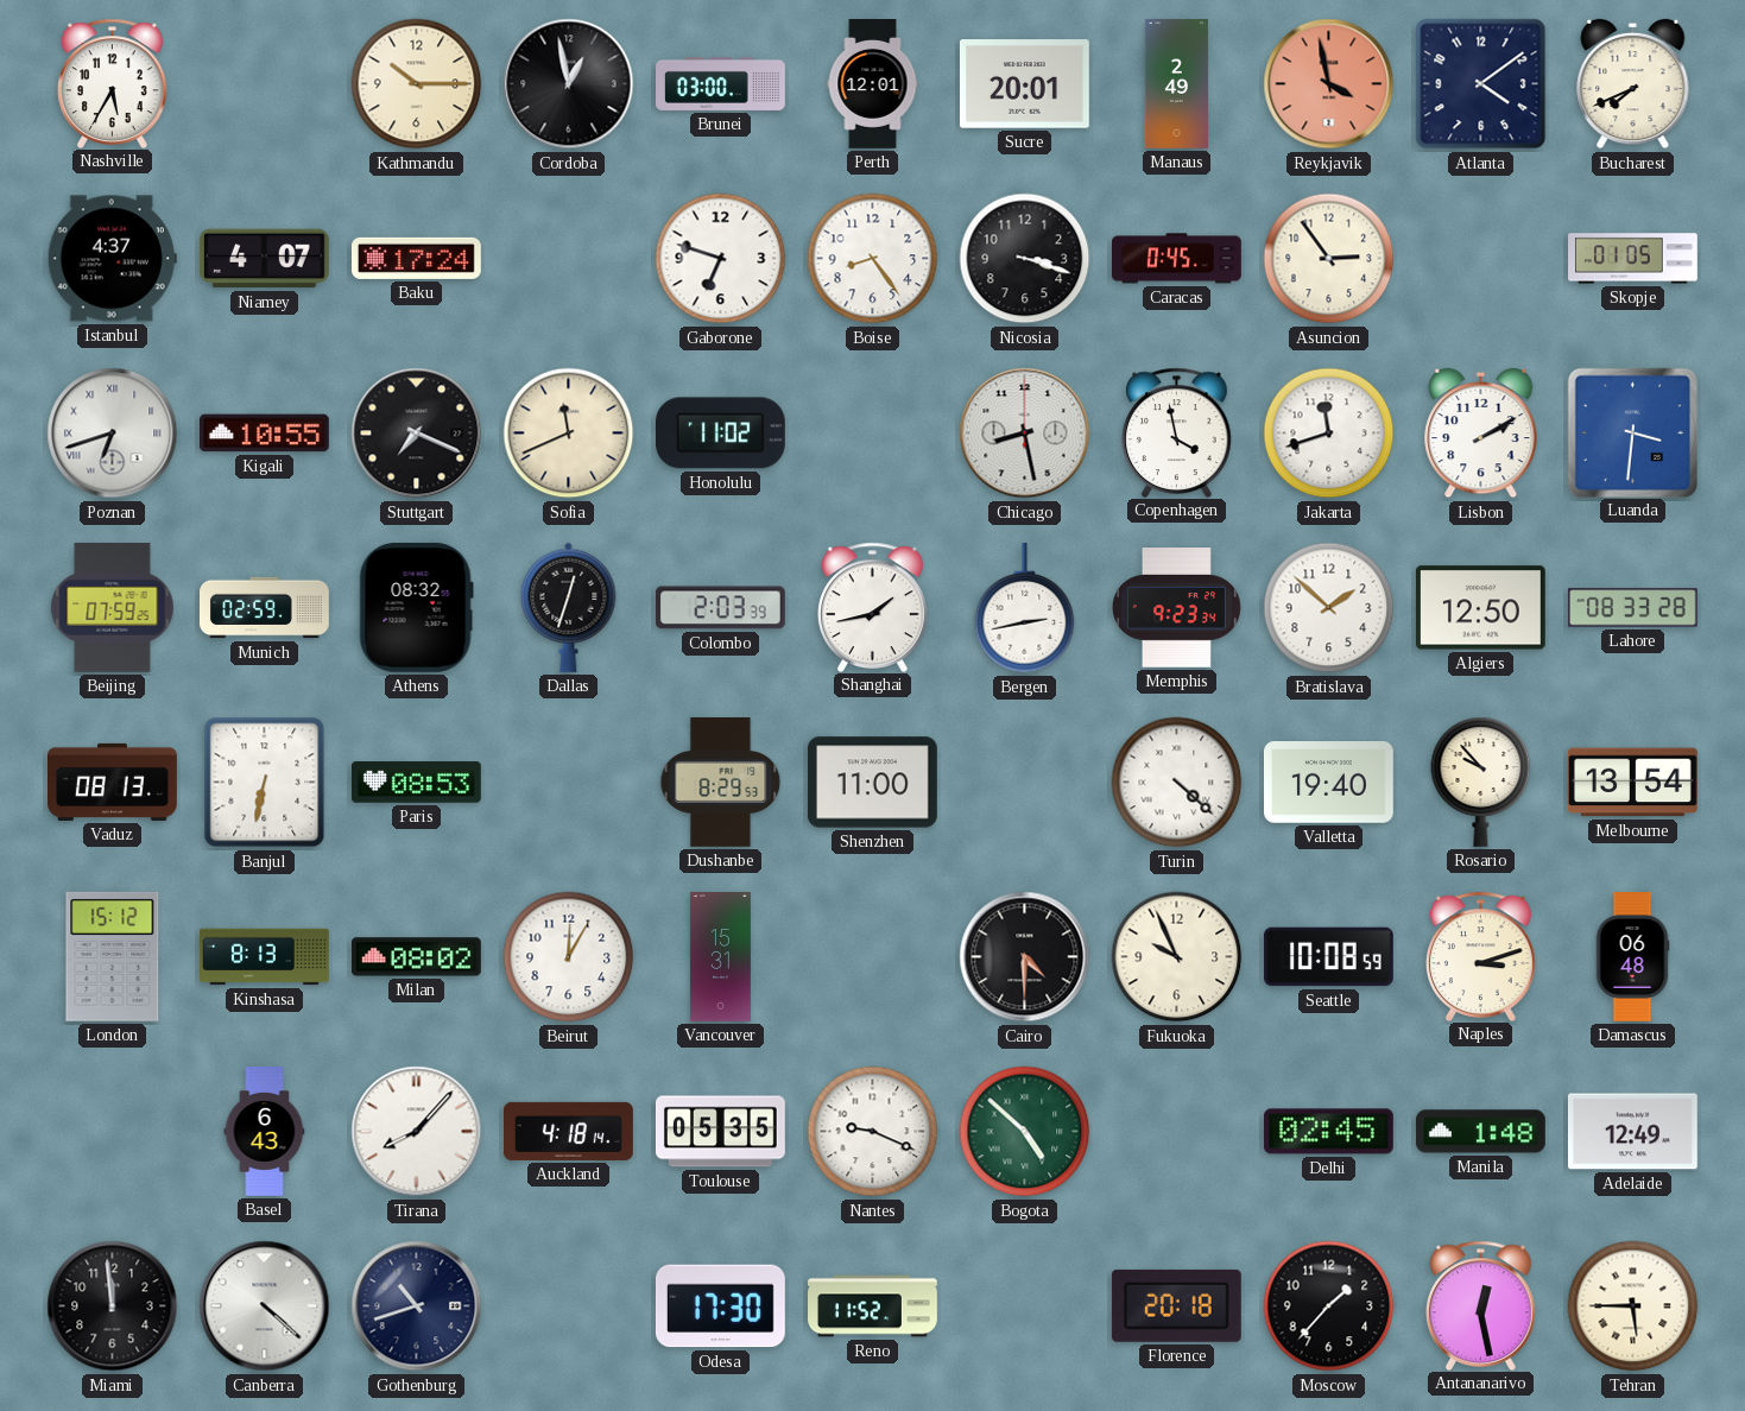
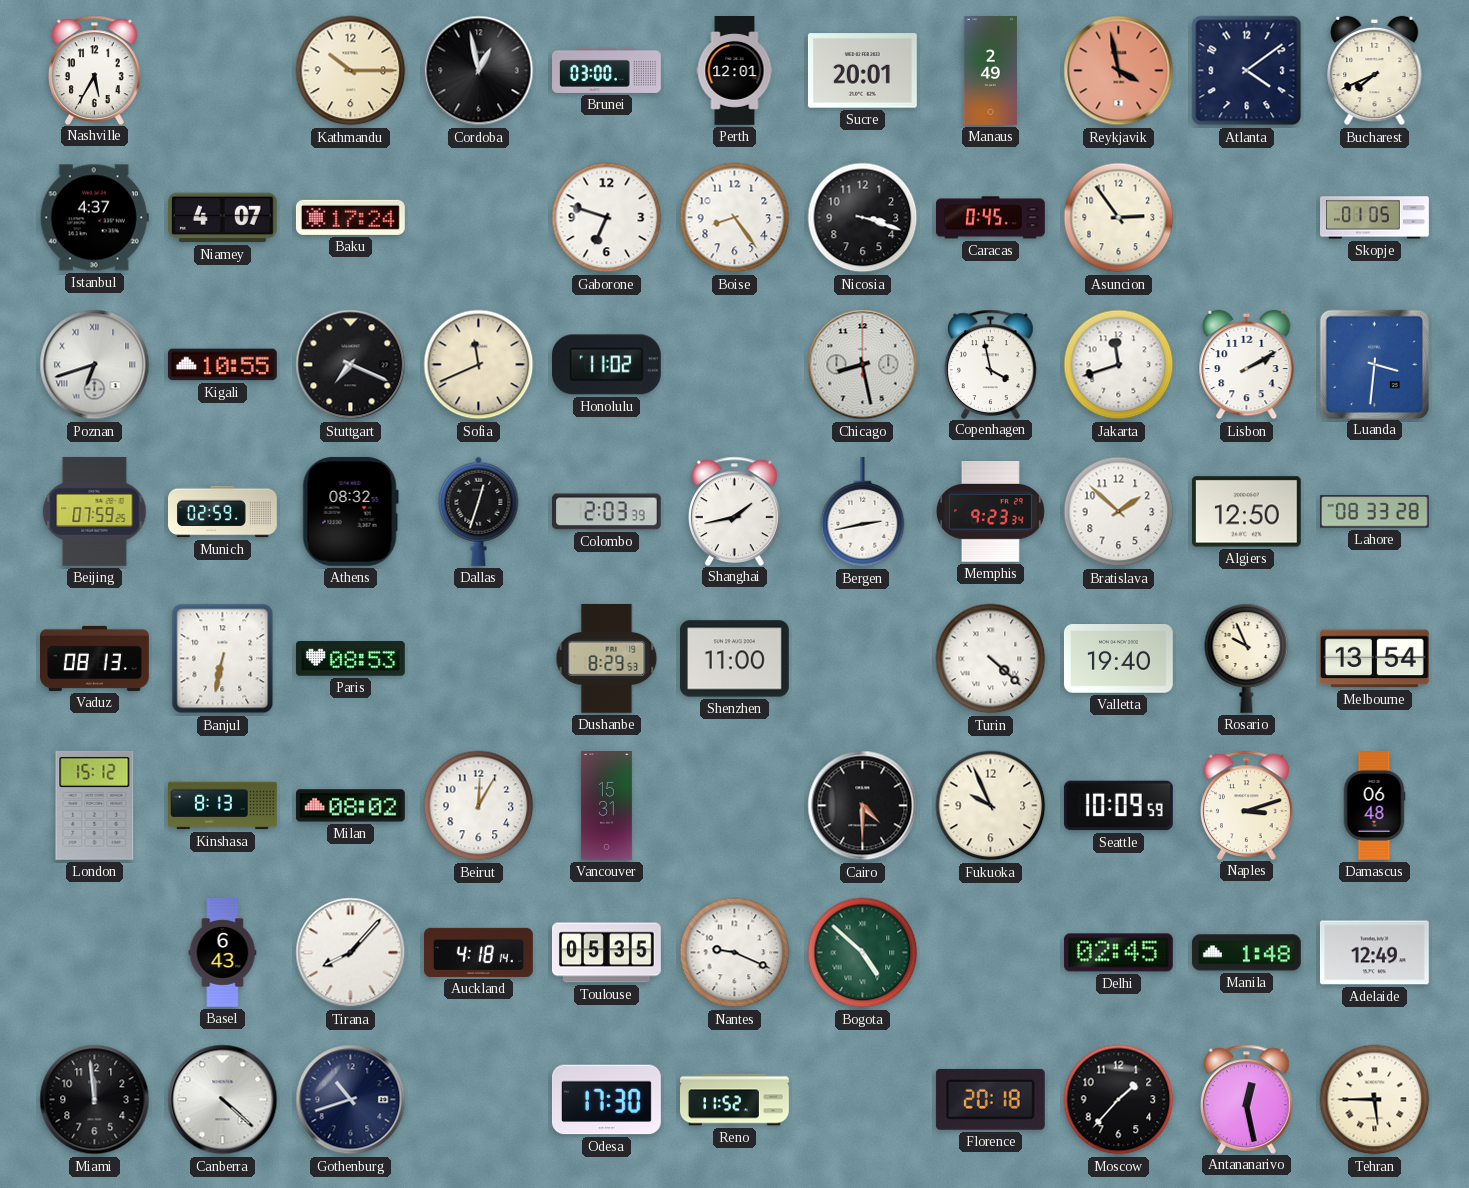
Rosario: 9:53 -> 9:56 (1247, 658)
Seattle: 10:08 -> 10:09 (1118, 806)
